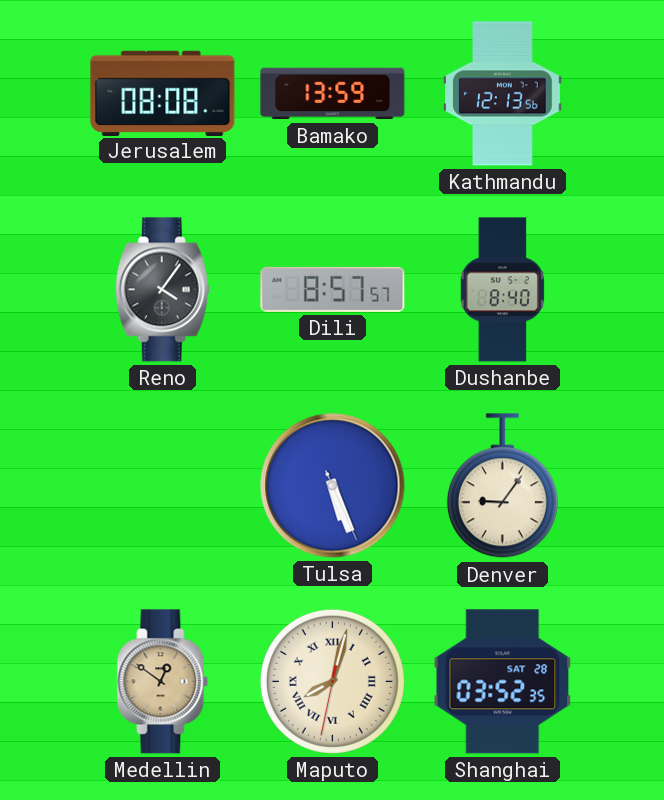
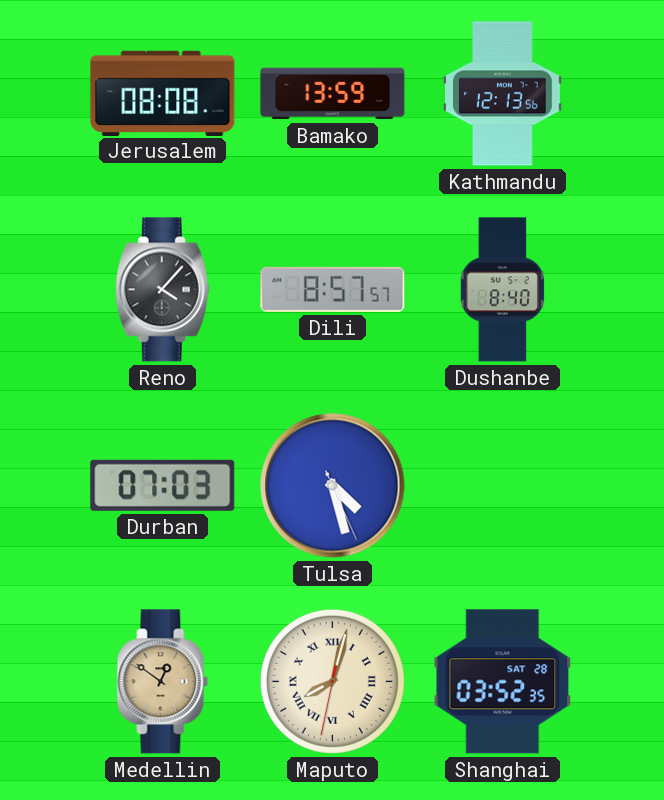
Reno: 4:06 -> 4:07 (162, 290)
Durban: none -> 07:03 (163, 485)
Tulsa: 5:26 -> 4:27 (333, 486)
Denver: 9:06 -> none (502, 486)
